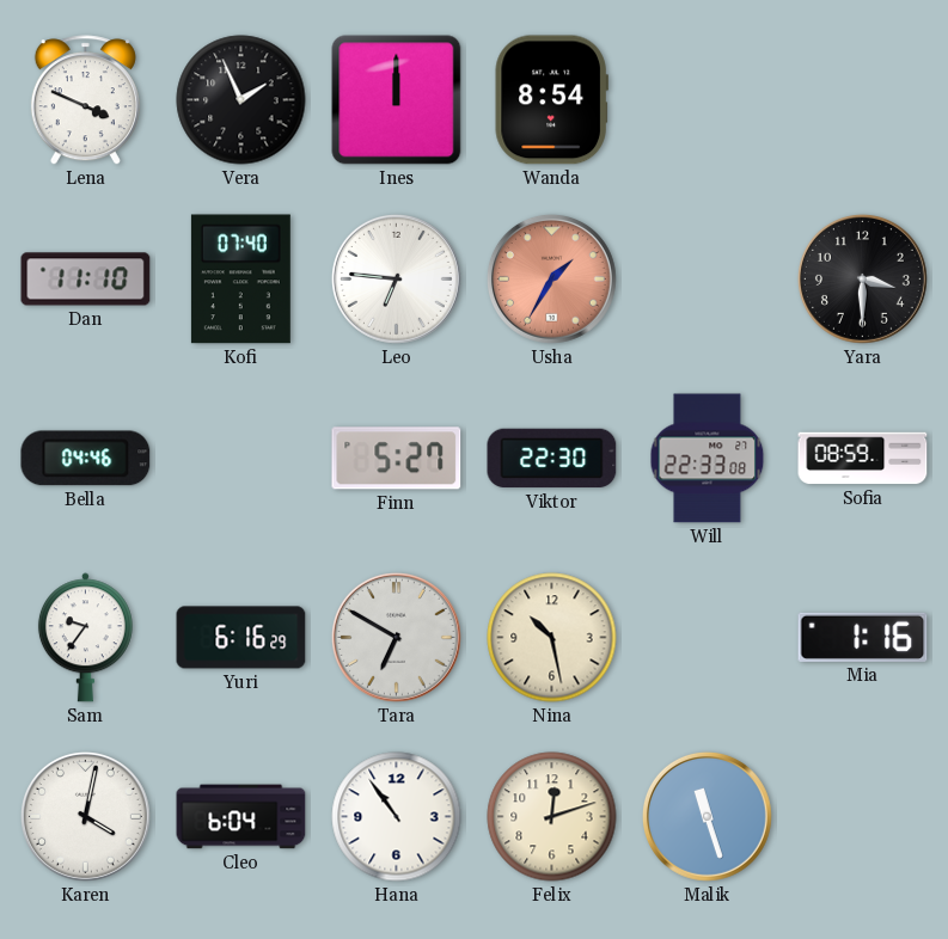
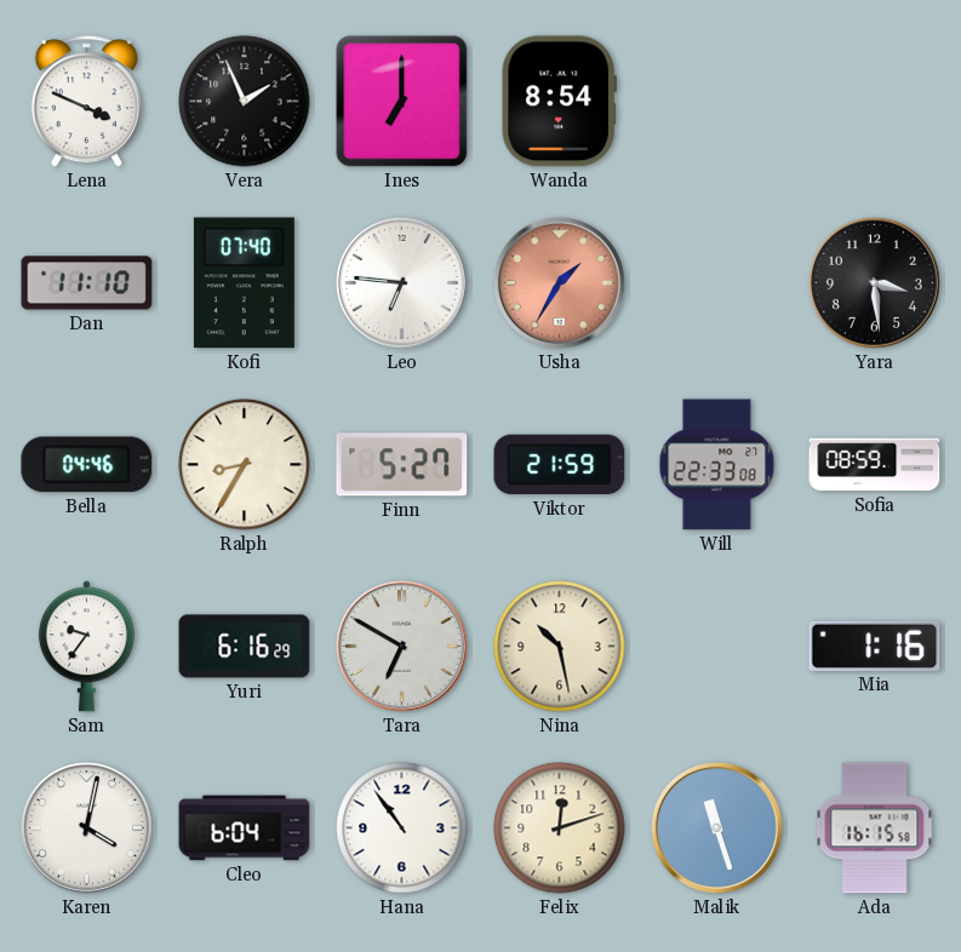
Ines: 12:00 -> 7:00 (402, 102)
Yara: 3:30 -> 3:29 (874, 282)
Ralph: none -> 8:35 (245, 465)
Viktor: 22:30 -> 21:59 (560, 465)
Ada: none -> 16:15 (875, 828)
